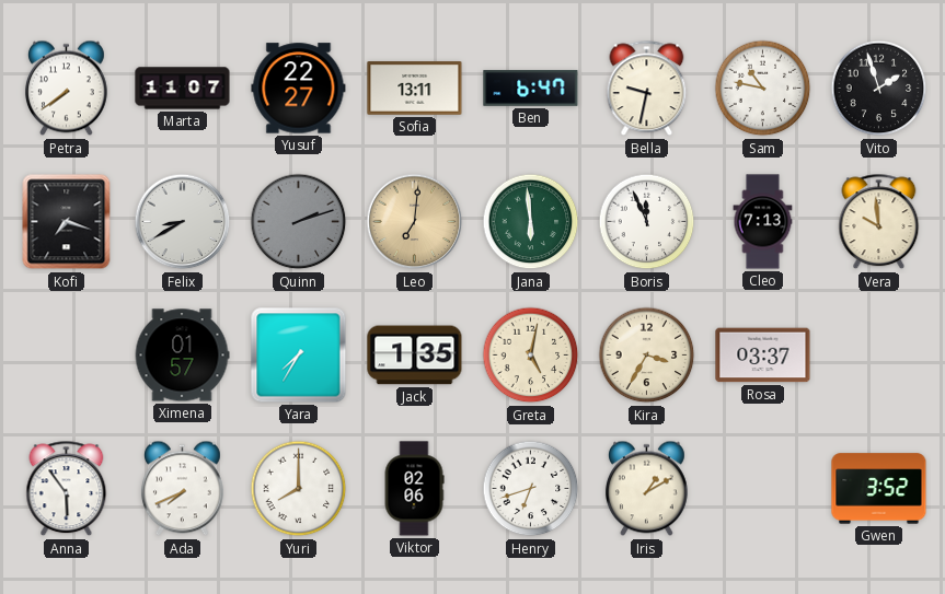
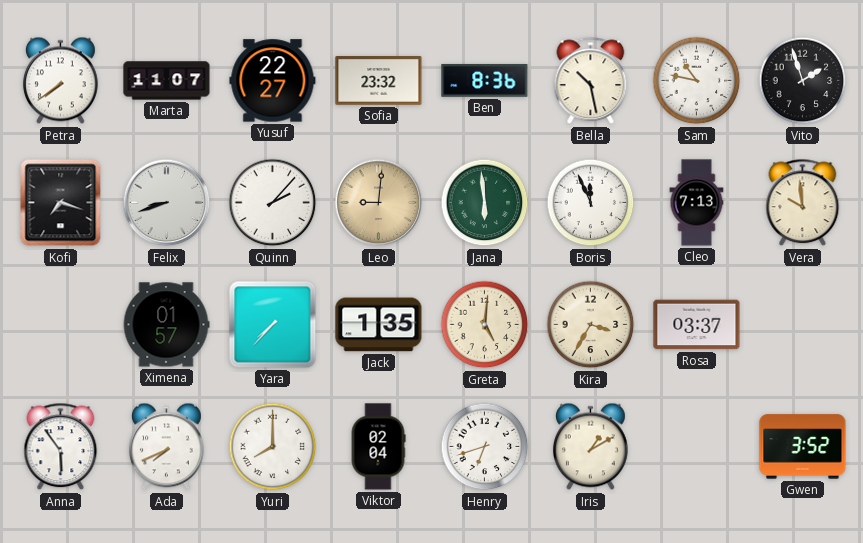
Sofia: 13:11 -> 23:32 (379, 81)
Ben: 6:47 -> 8:36 (485, 80)
Bella: 9:32 -> 10:28 (591, 81)
Felix: 8:40 -> 8:42 (167, 203)
Quinn: 2:12 -> 2:07 (273, 203)
Quinn dial: grey -> white (273, 203)
Leo: 7:01 -> 9:01 (379, 203)
Yara: 7:35 -> 7:37 (273, 325)
Greta: 5:02 -> 5:01 (485, 325)
Viktor: 02:06 -> 02:04 (378, 447)
